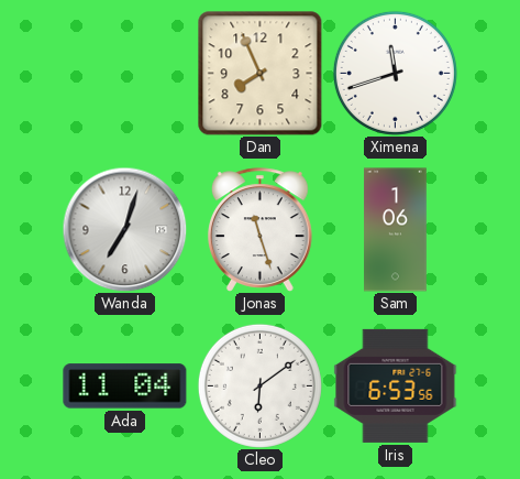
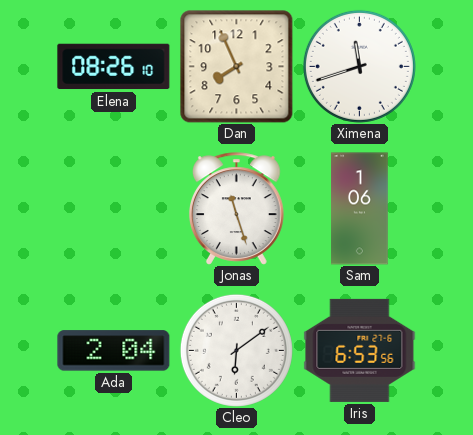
Elena: none -> 08:26 (114, 67)
Wanda: 7:03 -> none (124, 229)
Ada: 11:04 -> 2:04 (114, 351)
